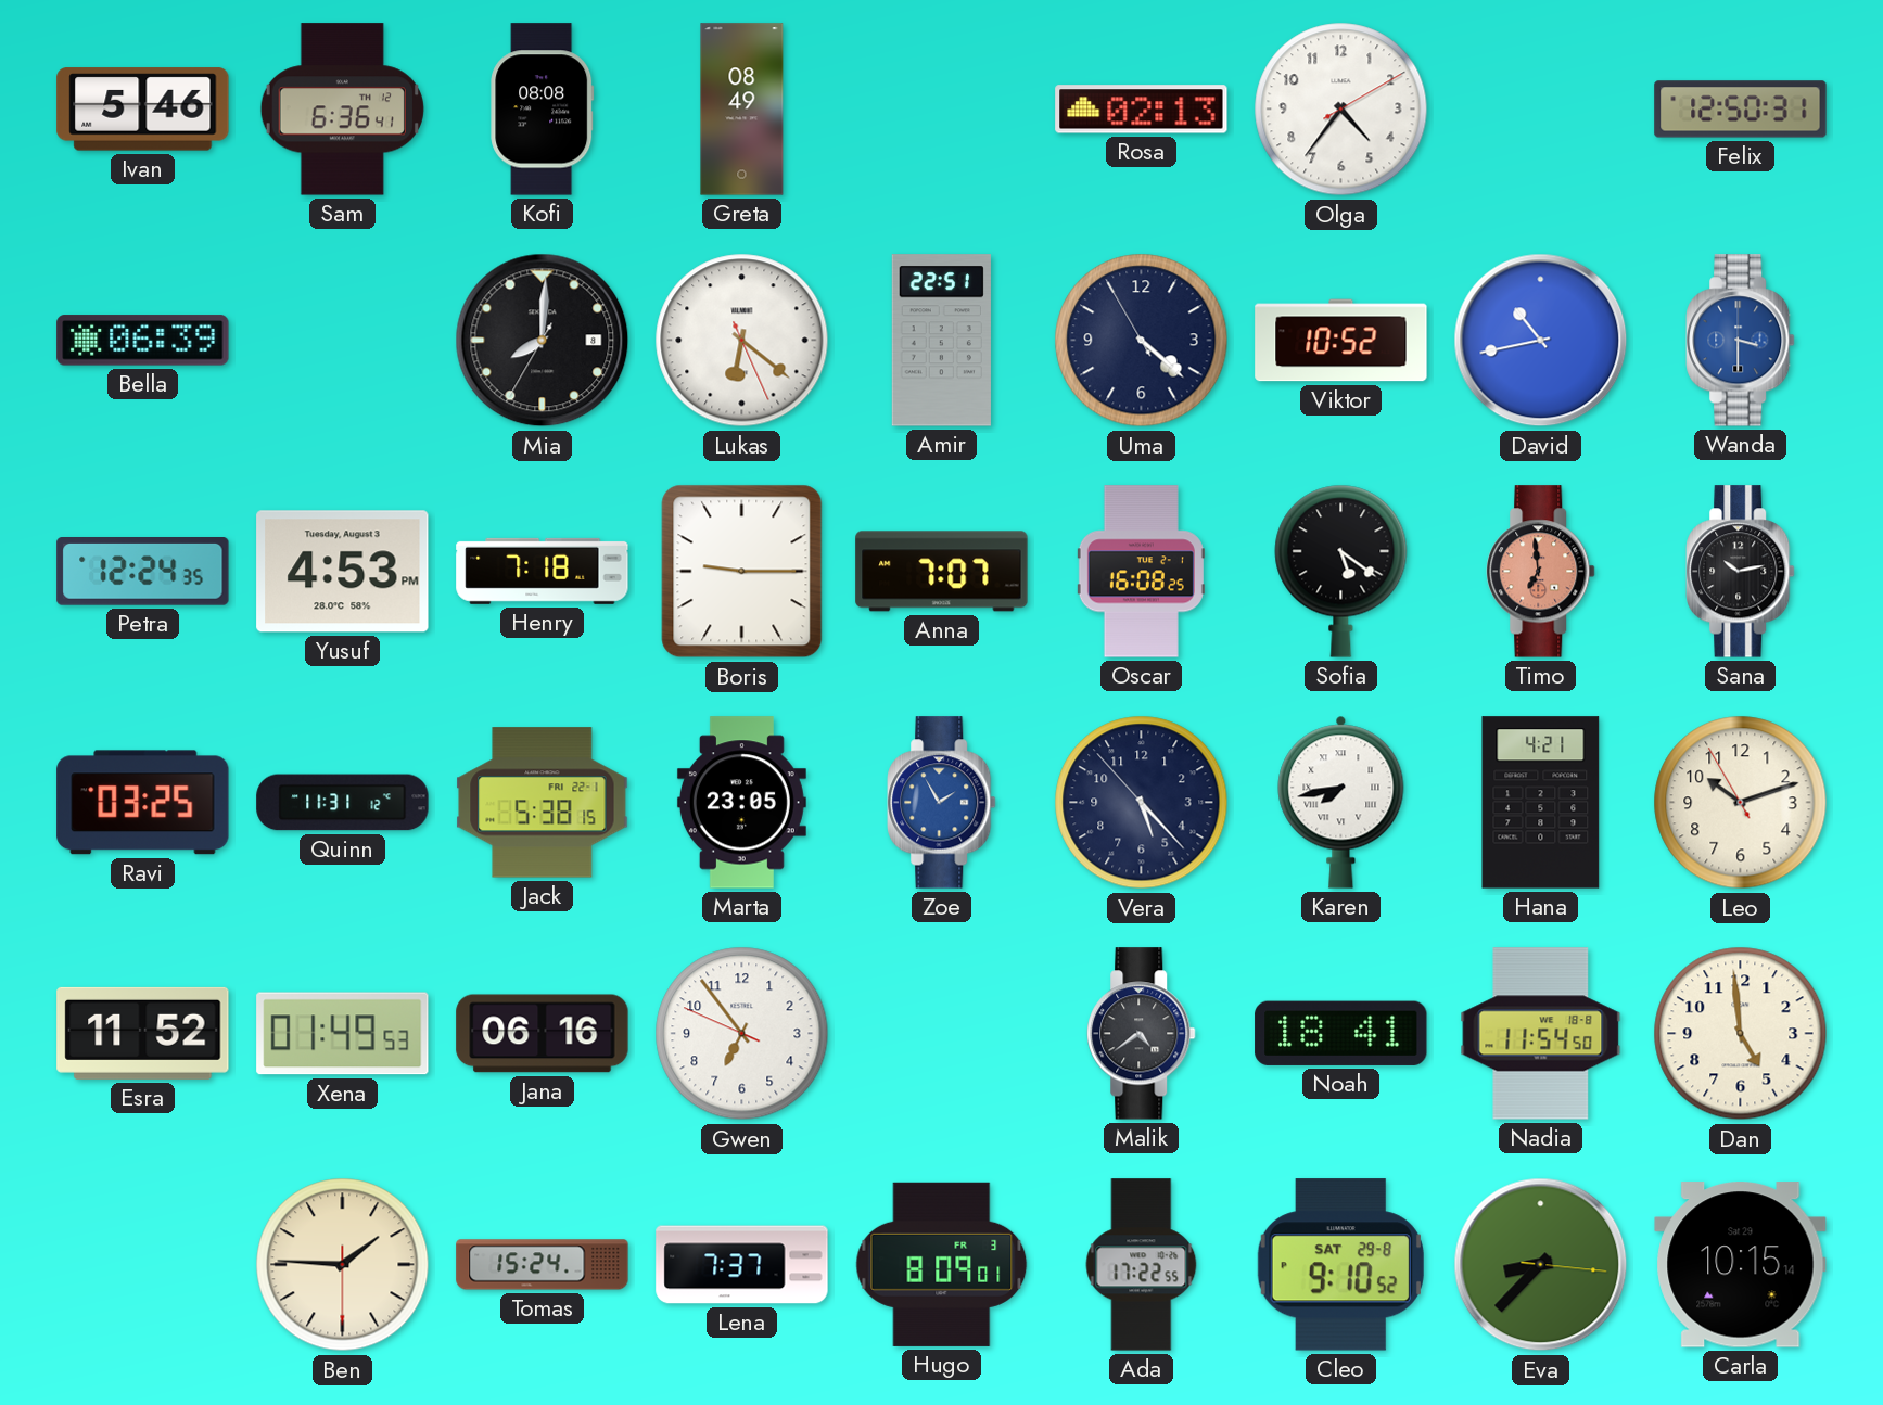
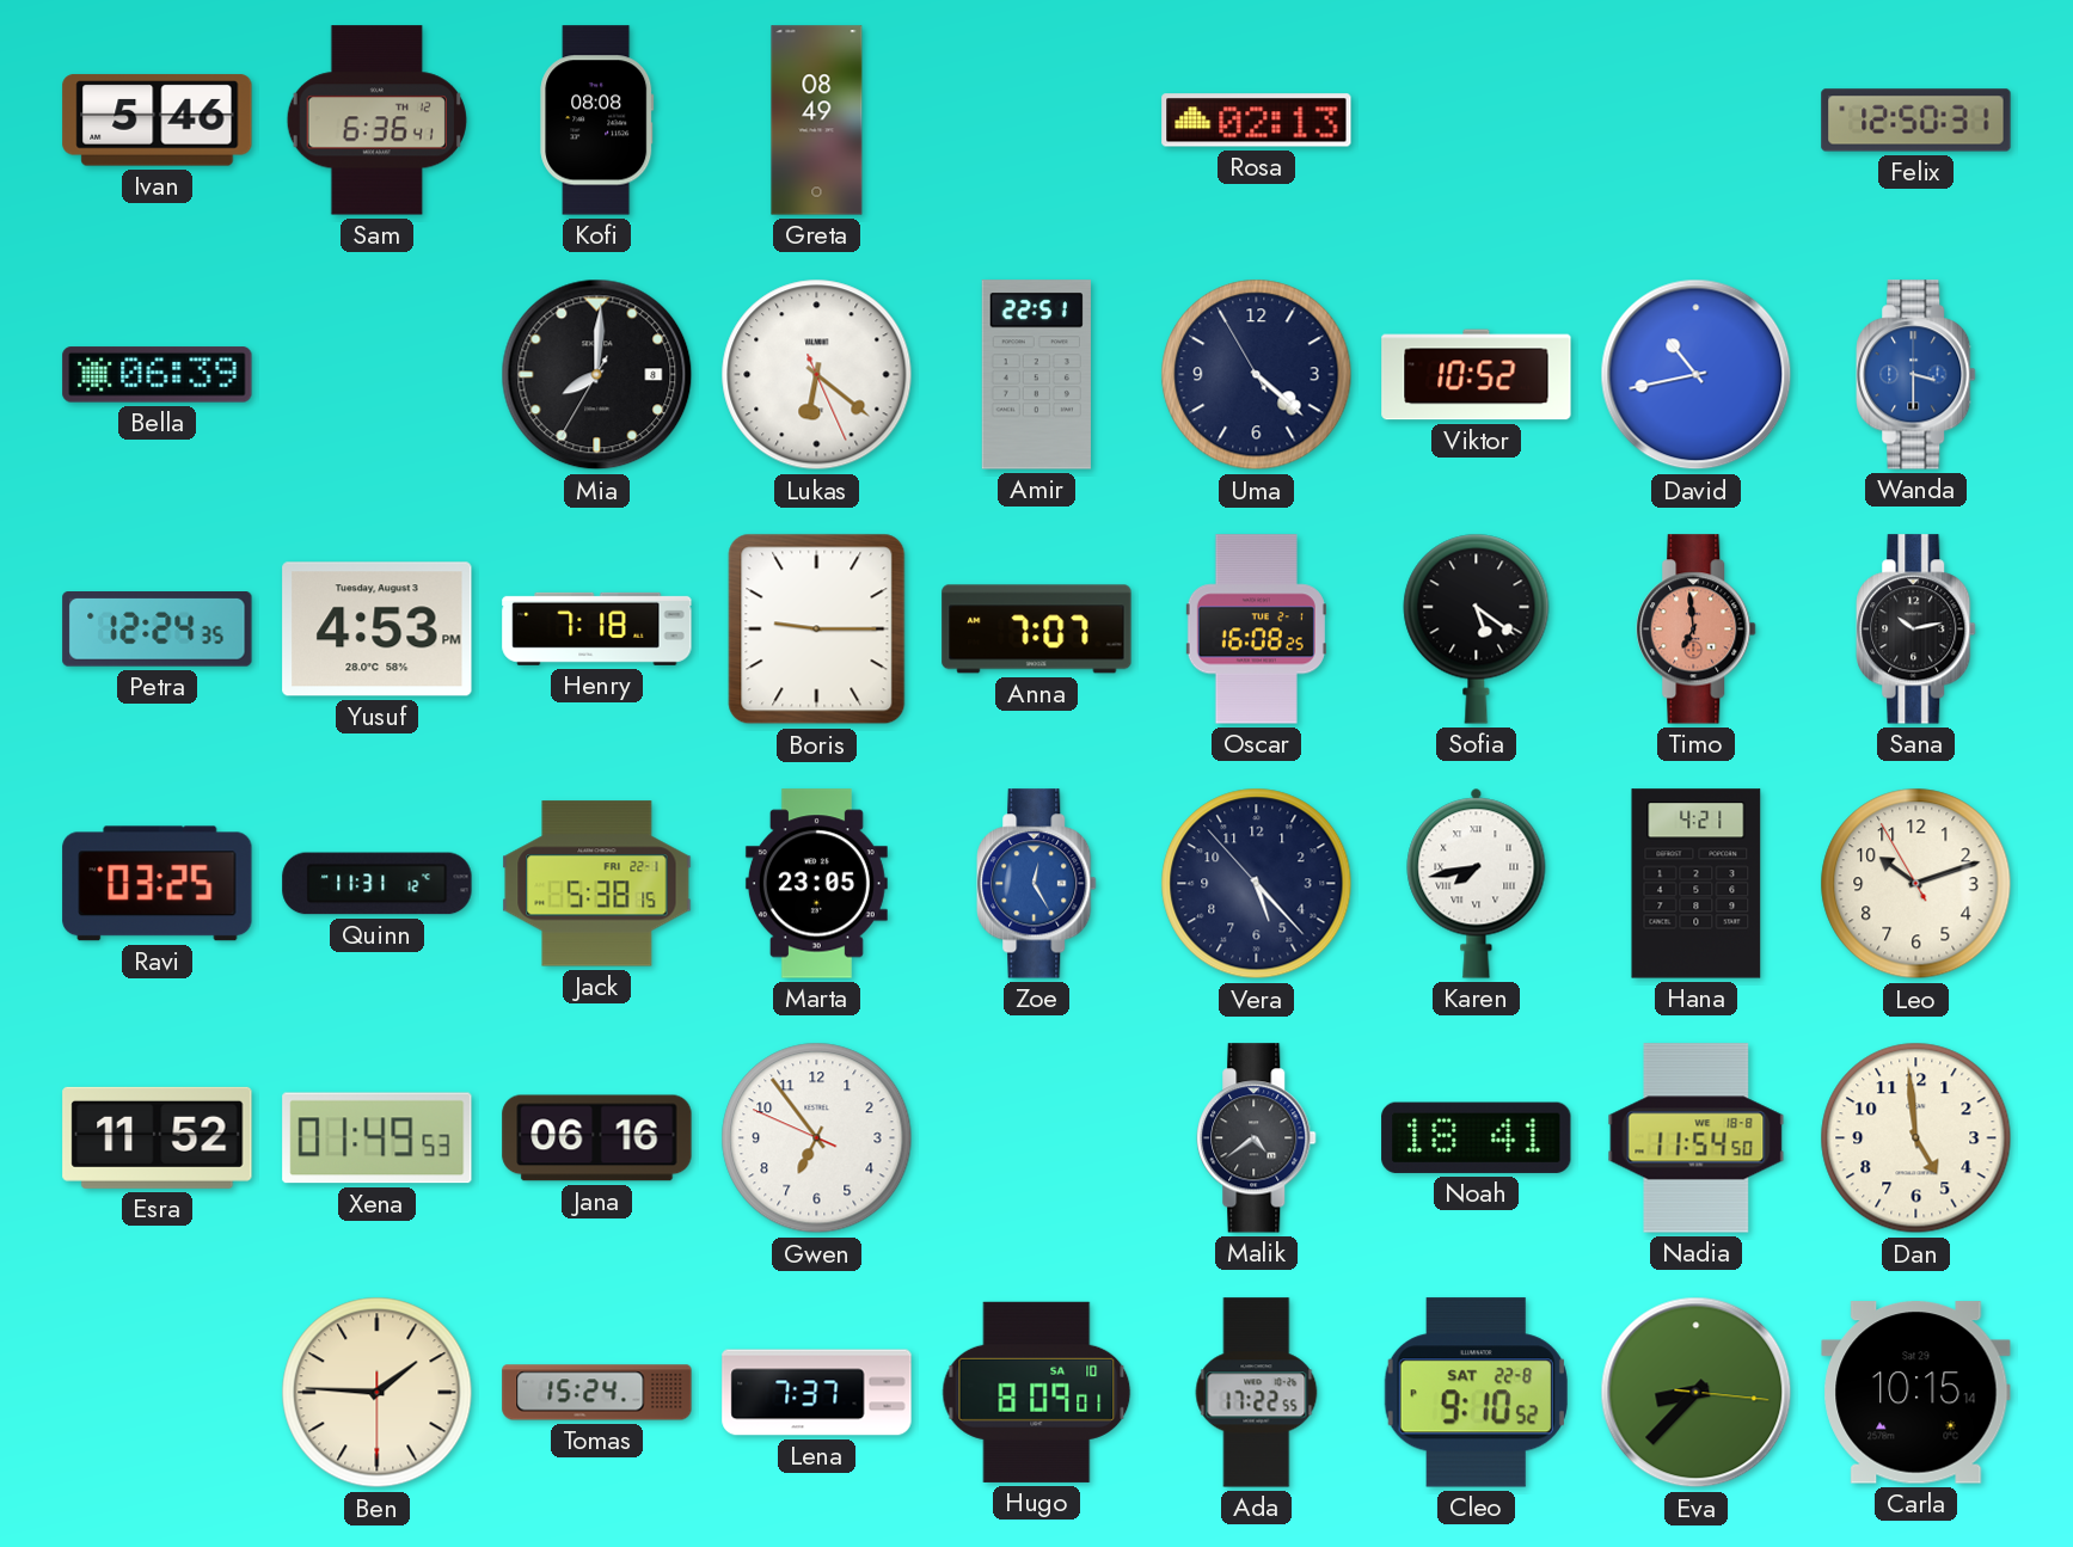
Olga: 4:36 -> none (1341, 110)
Zoe: 1:55 -> 12:25 (1037, 884)
Hugo date: FR 3 -> SA 10 (1037, 1392)
Cleo date: SAT 29-8 -> SAT 22-8 (1476, 1393)
